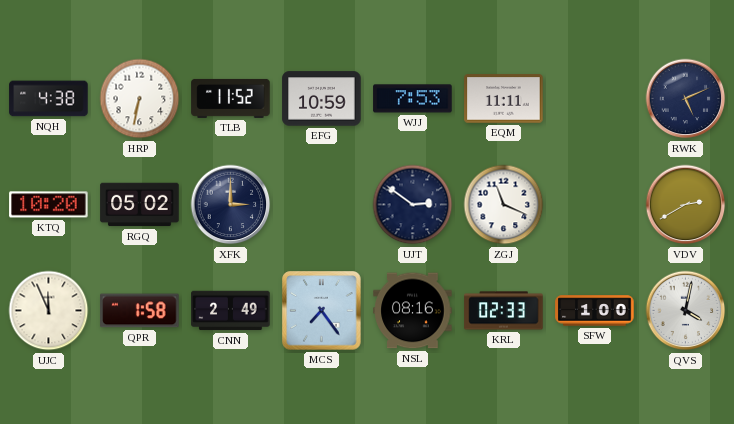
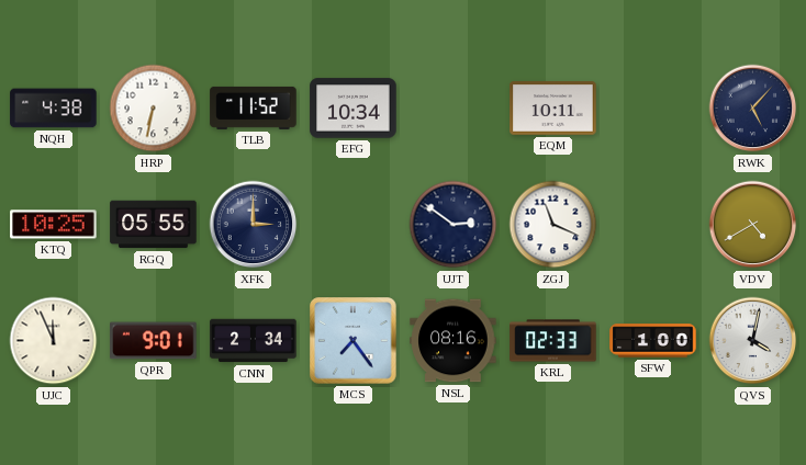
EFG: 10:59 -> 10:34 (354, 109)
WJJ: 7:53 -> none (413, 99)
EQM: 11:11 -> 10:11 (553, 109)
RWK: 5:11 -> 5:07 (753, 109)
KTQ: 10:20 -> 10:25 (54, 225)
RGQ: 05:02 -> 05:55 (154, 225)
VDV: 2:40 -> 4:40 (753, 225)
QPR: 1:58 -> 9:01 (154, 341)
CNN: 2:49 -> 2:34 (254, 341)
